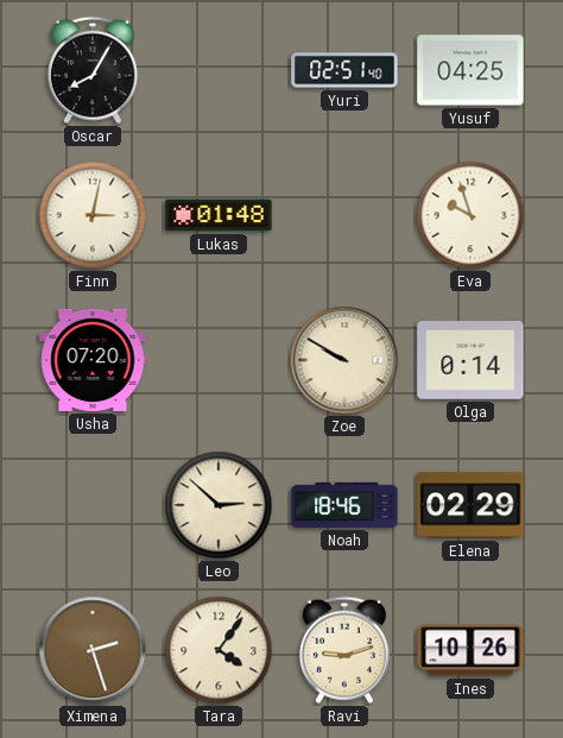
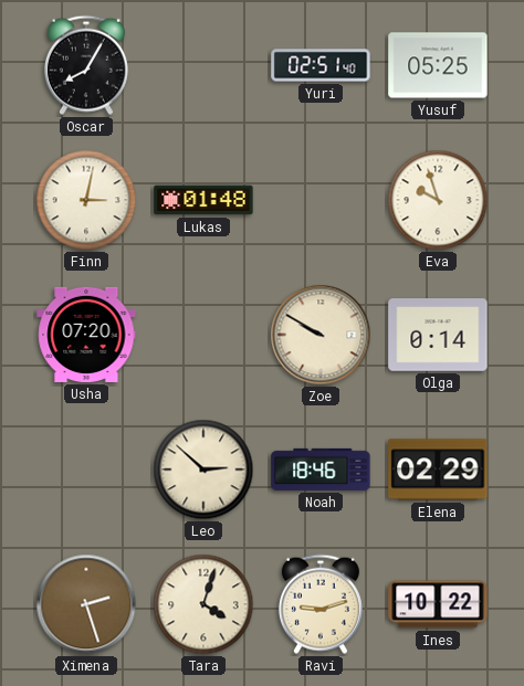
Yusuf: 04:25 -> 05:25 (438, 65)
Tara: 4:06 -> 4:03 (203, 604)
Ines: 10:26 -> 10:22 (438, 604)
